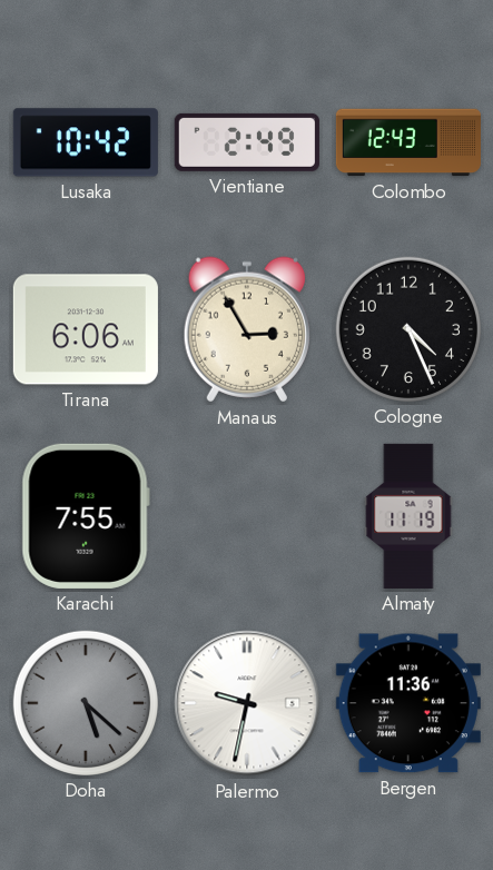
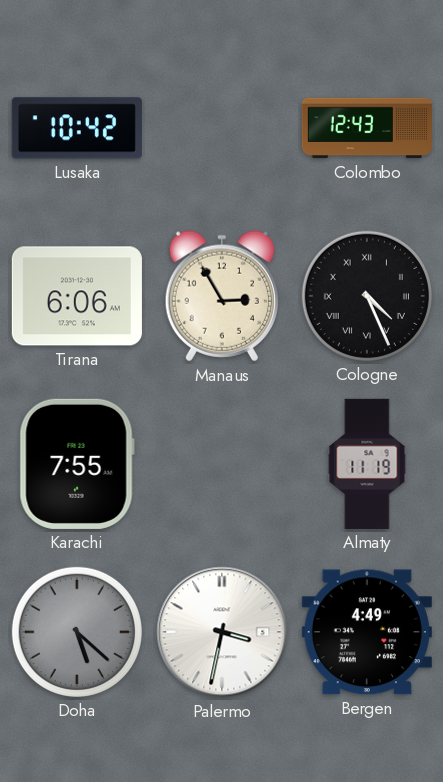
Vientiane: 2:49 -> none (247, 142)
Cologne numerals: Arabic -> Roman (367, 296)
Palermo: 9:32 -> 3:32 (222, 632)
Bergen: 11:36 -> 4:49 (367, 632)
